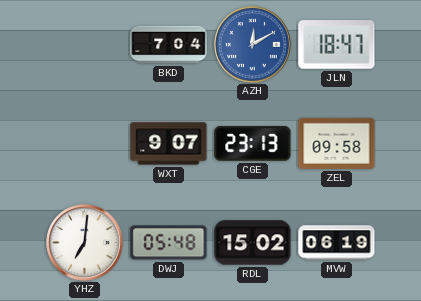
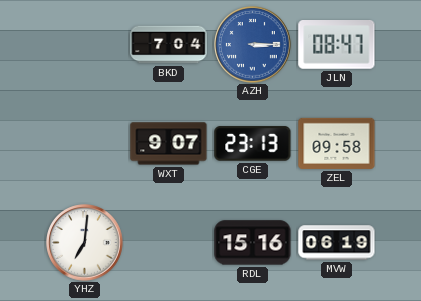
AZH: 12:10 -> 3:15 (253, 45)
JLN: 18:47 -> 08:47 (337, 45)
DWJ: 05:48 -> none (169, 243)
RDL: 15:02 -> 15:16 (253, 243)
